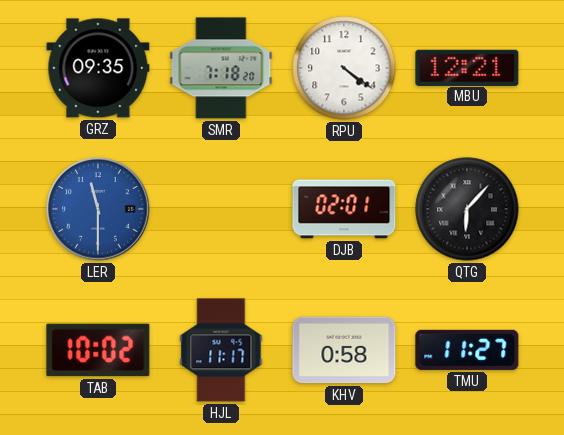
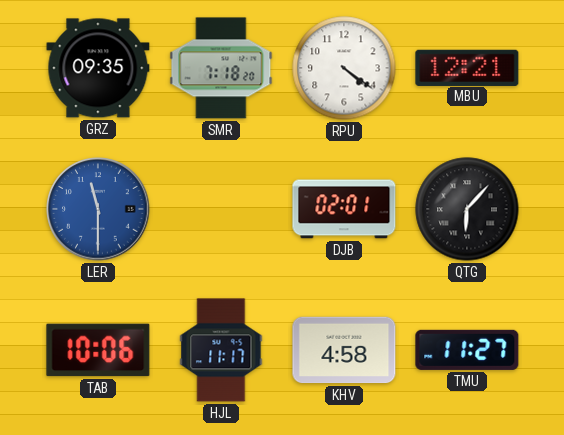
TAB: 10:02 -> 10:06 (98, 350)
KHV: 0:58 -> 4:58 (344, 350)
